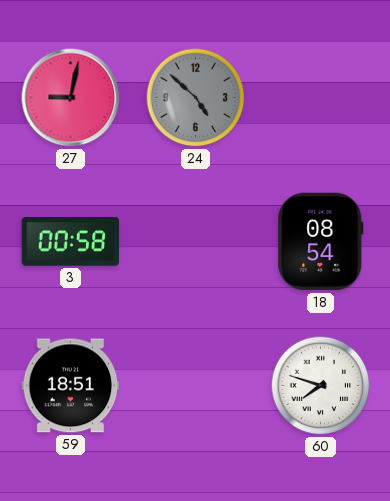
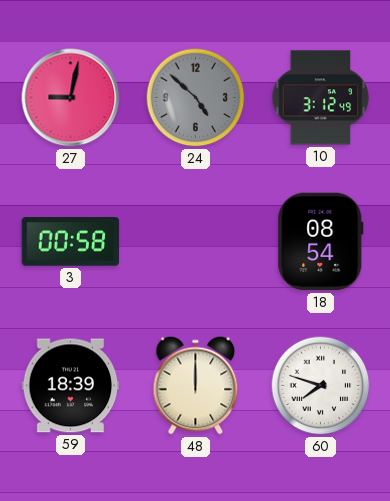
10: none -> 3:12 (321, 98)
59: 18:51 -> 18:39 (71, 386)
48: none -> 12:00 (196, 386)
